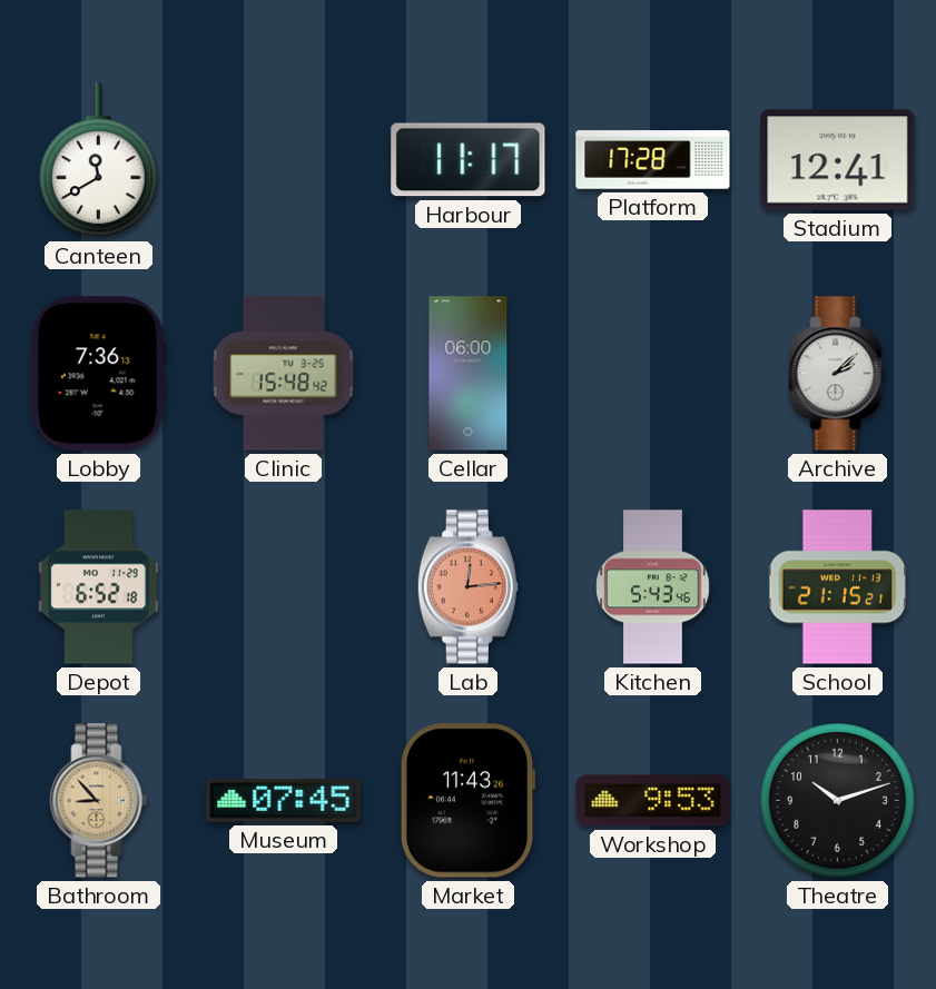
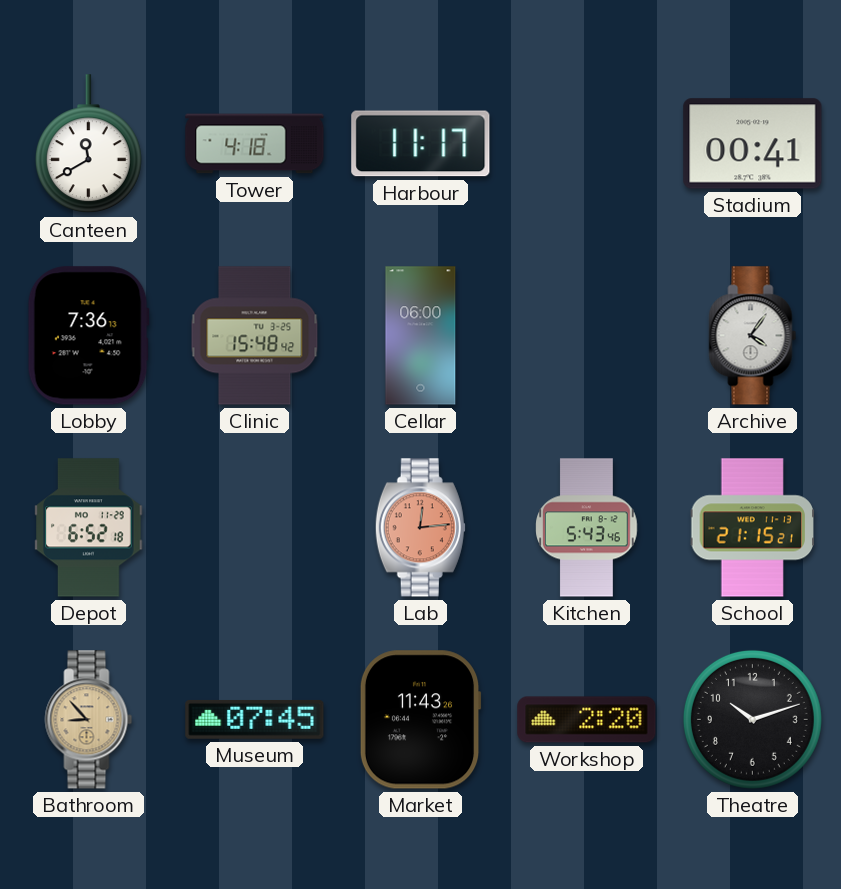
Tower: none -> 4:18 (255, 144)
Platform: 17:28 -> none (653, 160)
Stadium: 12:41 -> 00:41 (753, 144)
Archive: 2:08 -> 4:06 (753, 336)
Workshop: 9:53 -> 2:20 (587, 720)
